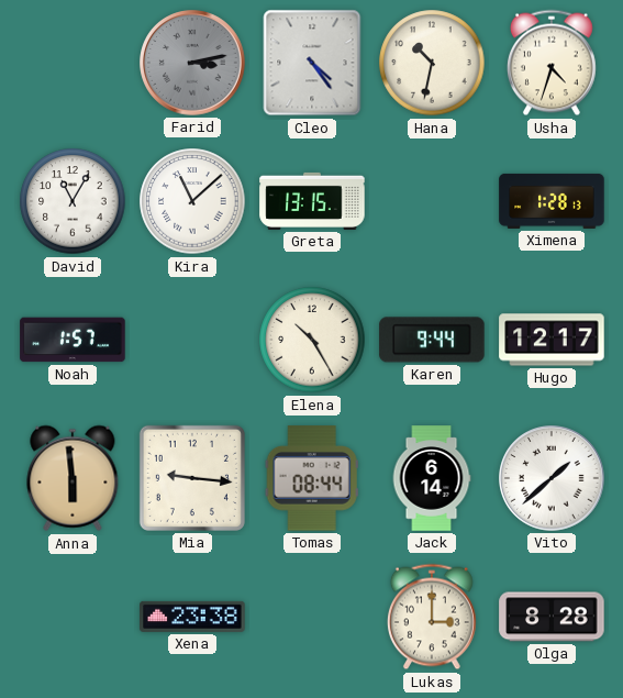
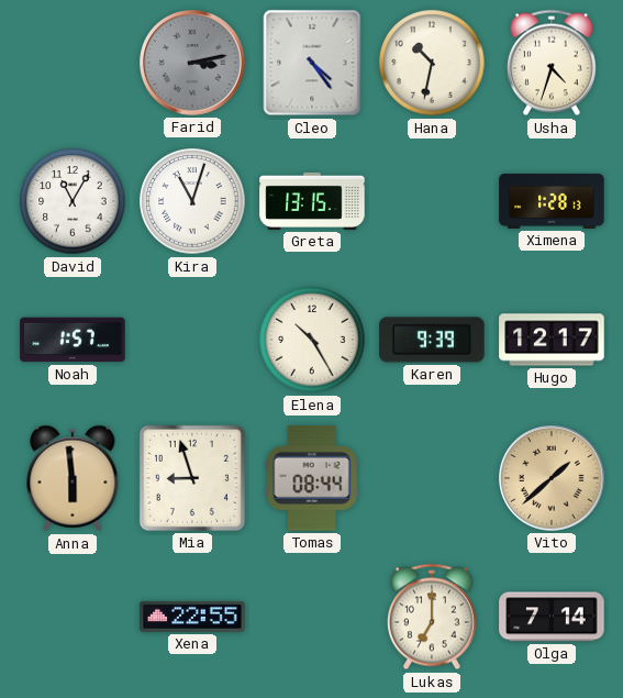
Kira: 11:08 -> 11:03 (192, 201)
Karen: 9:44 -> 9:39 (432, 340)
Mia: 9:16 -> 8:57 (192, 478)
Jack: 6:14 -> none (432, 478)
Vito dial: white -> champagne (552, 478)
Xena: 23:38 -> 22:55 (192, 617)
Lukas: 3:00 -> 7:00 (432, 617)
Olga: 8:28 -> 7:14 (552, 617)
